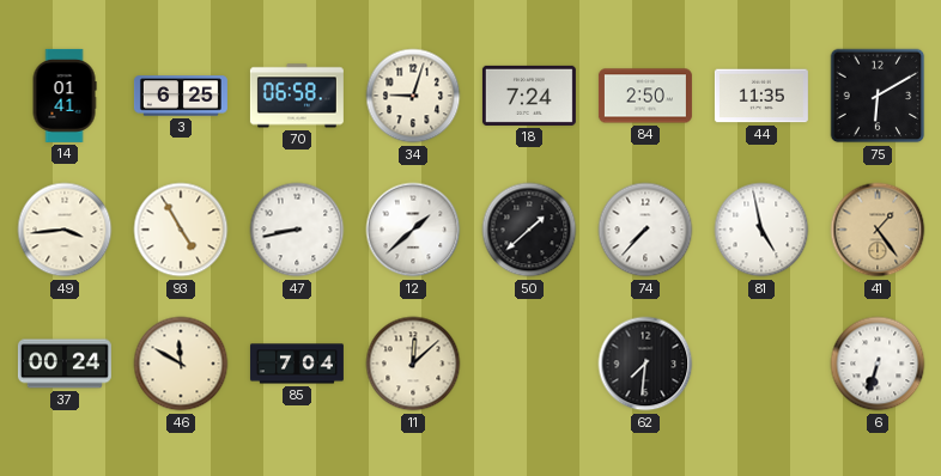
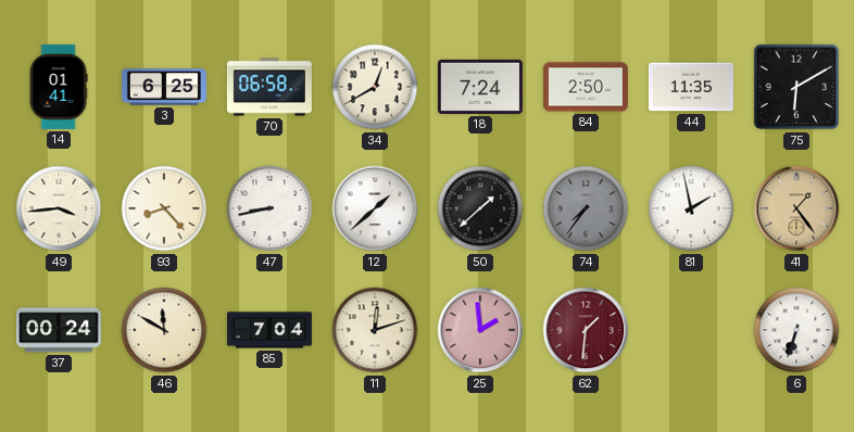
34: 9:03 -> 12:40 (375, 87)
93: 4:55 -> 8:23 (164, 208)
74: 7:37 -> 7:36 (586, 208)
74 dial: white -> grey (586, 208)
81: 4:58 -> 1:58 (691, 208)
11: 12:08 -> 12:12 (375, 330)
25: none -> 1:59 (480, 330)
62: 7:31 -> 1:31 (586, 330)
62 dial: black -> burgundy (586, 330)
